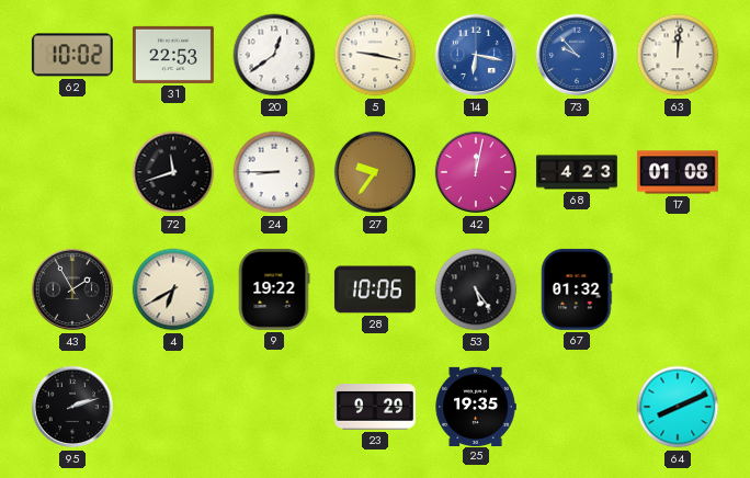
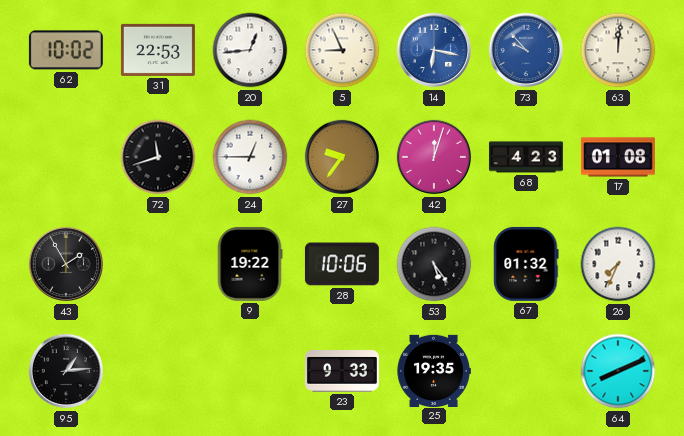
20: 12:39 -> 12:44 (250, 50)
5: 9:17 -> 8:56 (342, 50)
24: 8:45 -> 12:45 (250, 157)
42: 12:02 -> 12:03 (434, 157)
4: 6:40 -> none (173, 289)
26: none -> 7:34 (618, 264)
95: 2:12 -> 1:14 (66, 371)
23: 9:29 -> 9:33 (342, 372)
